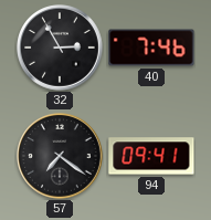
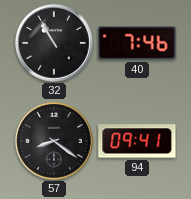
32: 2:55 -> 10:55 (55, 44)
57: 7:21 -> 8:21 (55, 142)
